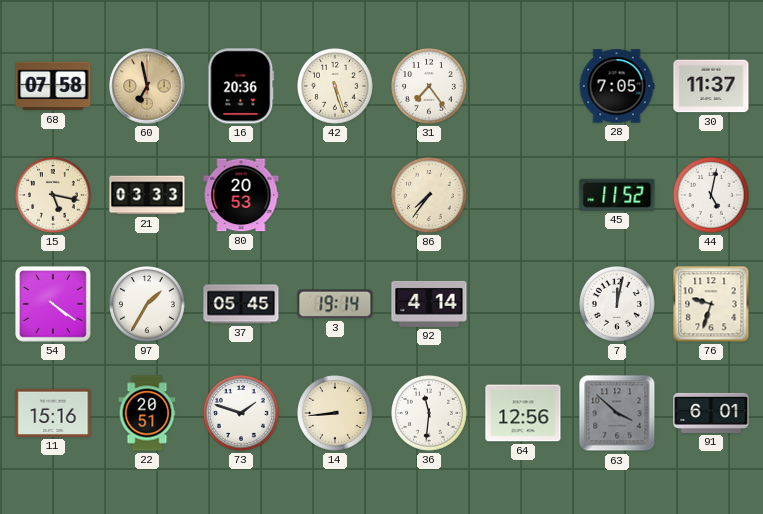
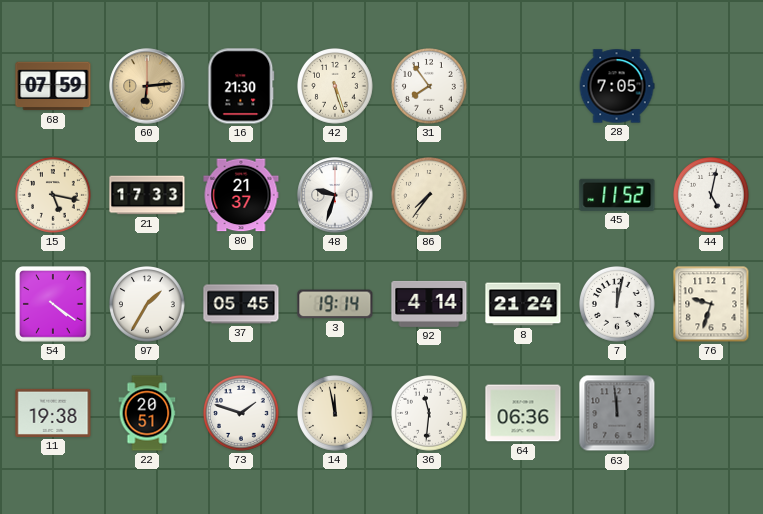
68: 07:58 -> 07:59 (53, 86)
60: 6:58 -> 6:14 (147, 86)
16: 20:36 -> 21:30 (241, 86)
31: 7:24 -> 7:54 (430, 87)
30: 11:37 -> none (711, 86)
21: 03:33 -> 17:33 (147, 195)
80: 20:53 -> 21:37 (241, 195)
48: none -> 9:33 (335, 195)
8: none -> 21:24 (523, 304)
11: 15:16 -> 19:38 (53, 413)
14: 8:44 -> 11:58 (336, 414)
64: 12:56 -> 06:36 (523, 413)
63: 3:52 -> 11:59 (617, 413)
91: 6:01 -> none (711, 413)
